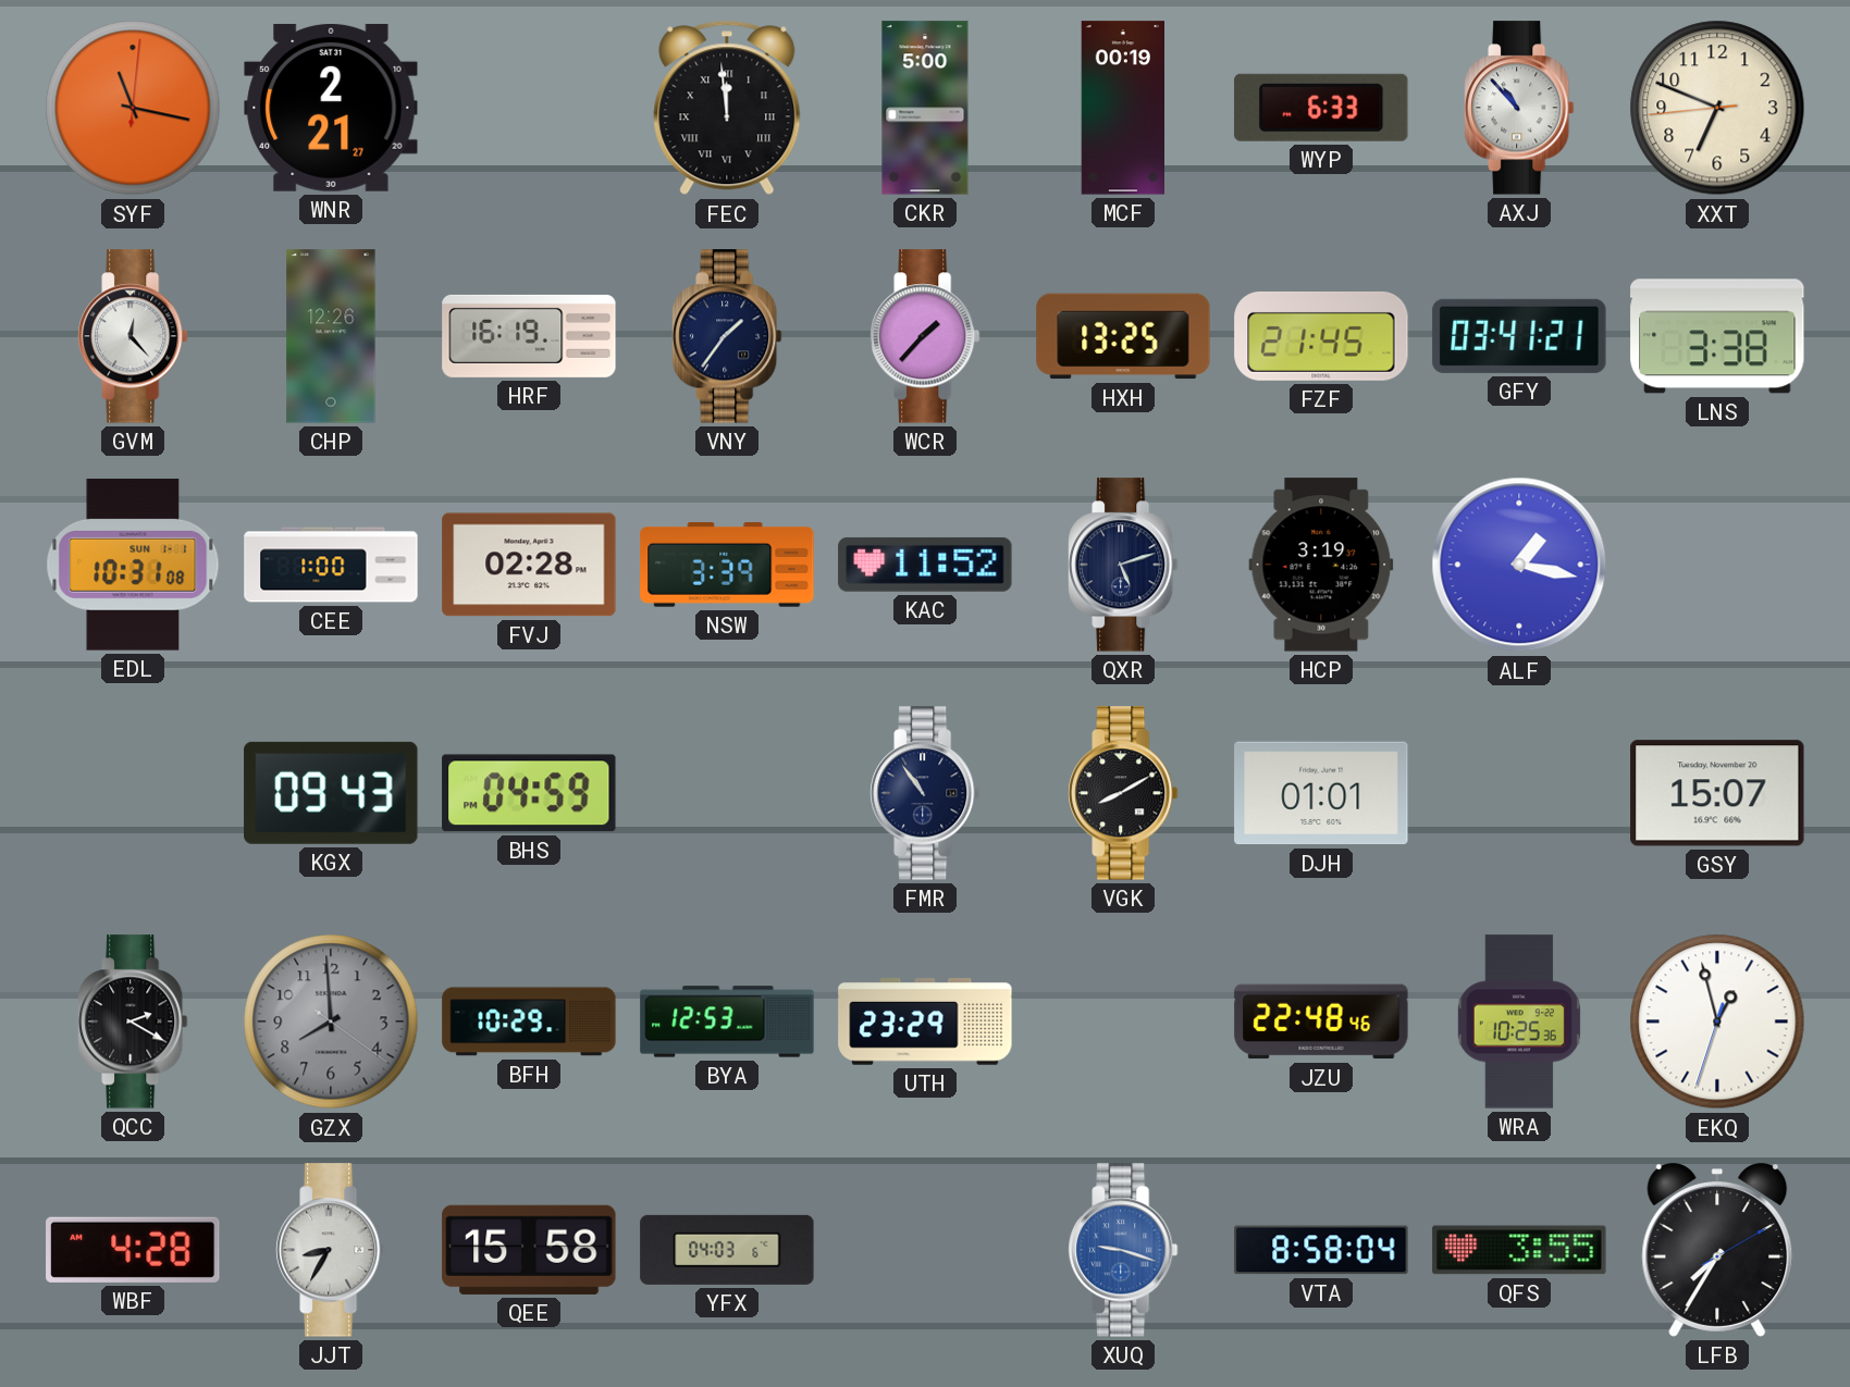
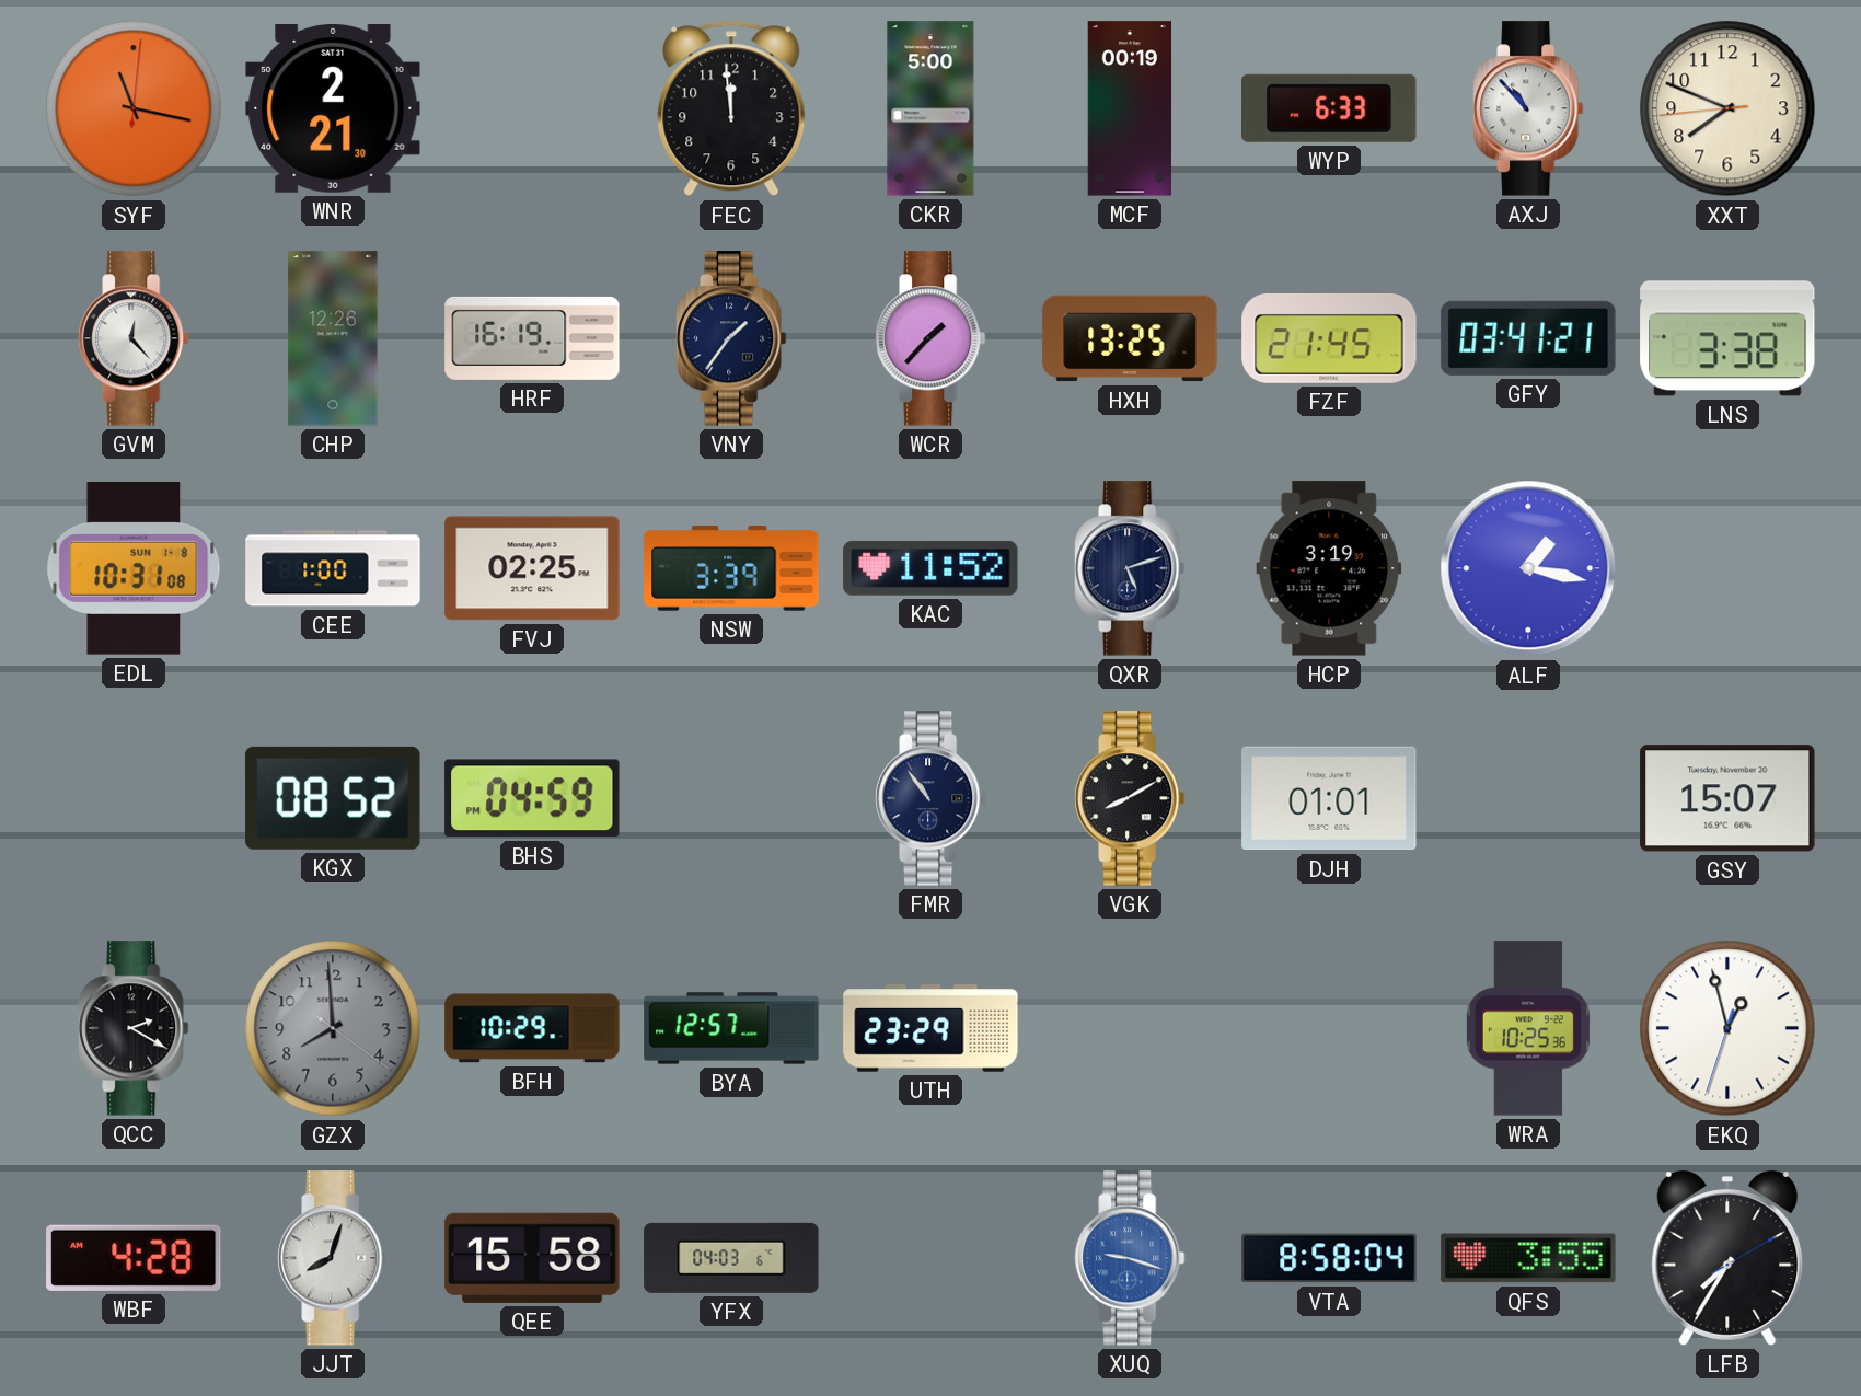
WNR: 2:21:27 -> 2:21:30 (333, 108)
FEC numerals: Roman -> Arabic (731, 108)
XXT: 6:48 -> 7:48 (1727, 108)
EDL date: SUN 1-1 -> SUN 1-8 (134, 569)
FVJ: 02:28 -> 02:25 (532, 568)
KGX: 09:43 -> 08:52 (333, 798)
BYA: 12:53 -> 12:57 (731, 1028)
JZU: 22:48 -> none (1321, 1021)
JJT: 8:35 -> 8:03 (333, 1258)
